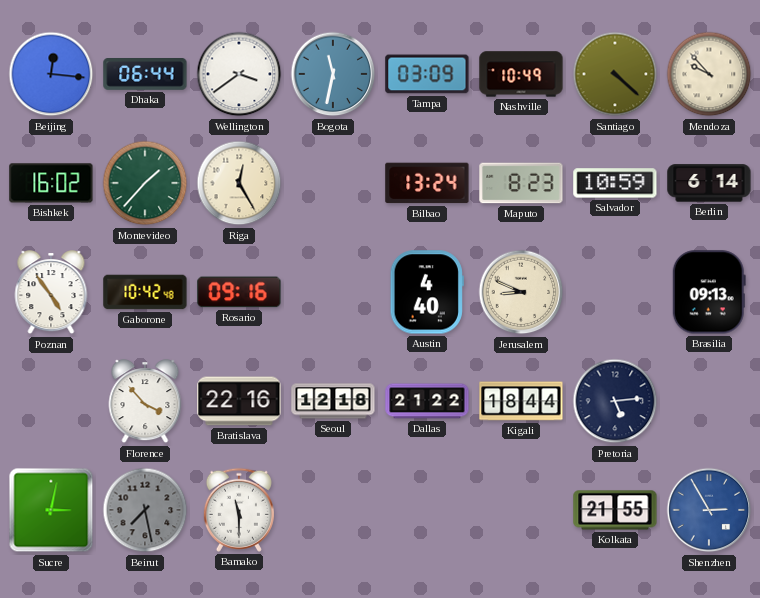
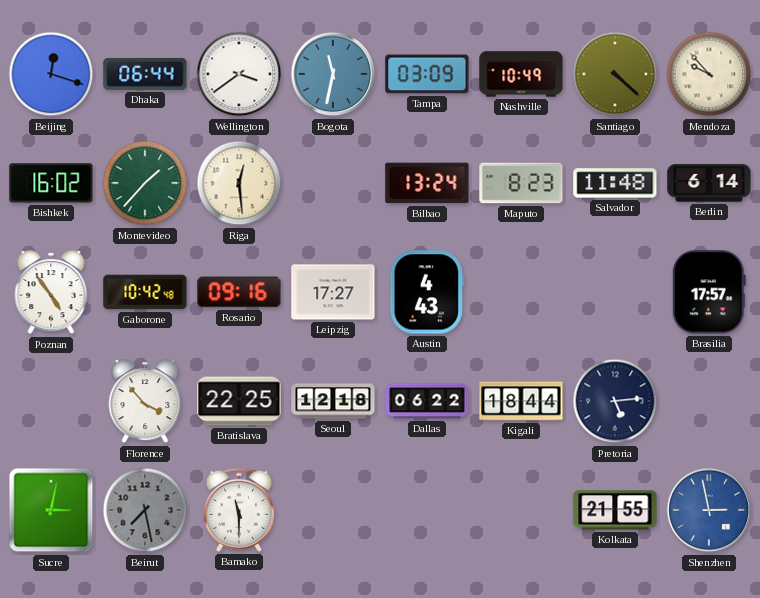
Beijing: 12:16 -> 12:18 (51, 74)
Riga: 12:25 -> 12:29 (239, 183)
Salvador: 10:59 -> 11:48 (615, 183)
Leipzig: none -> 17:27 (333, 292)
Austin: 4:40 -> 4:43 (427, 292)
Jerusalem: 8:49 -> none (521, 292)
Brasilia: 09:13 -> 17:57 (709, 292)
Bratislava: 22:16 -> 22:25 (239, 401)
Dallas: 21:22 -> 06:22 (427, 401)
Shenzhen: 2:55 -> 2:58 (709, 510)
